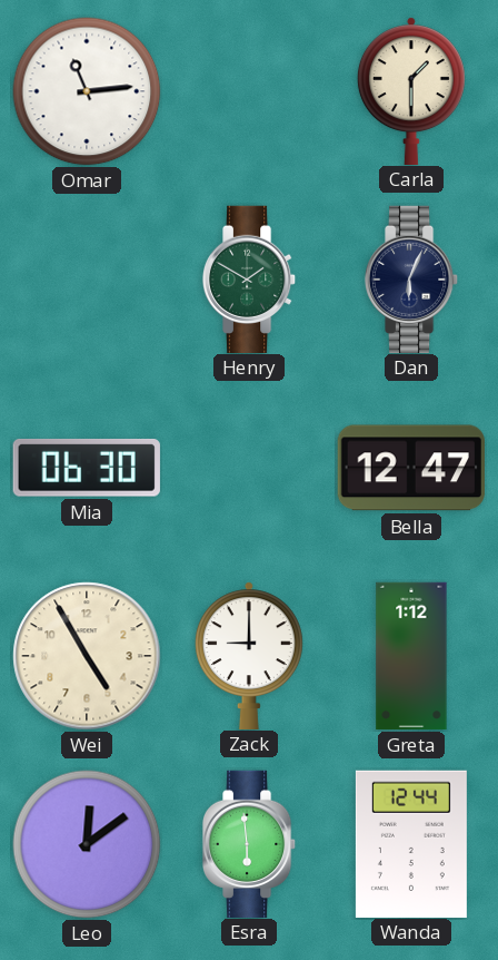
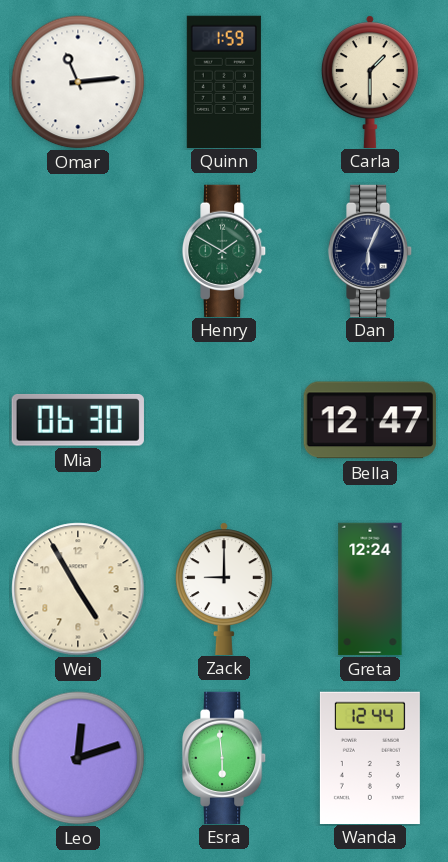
Quinn: none -> 1:59 (224, 81)
Greta: 1:12 -> 12:24 (370, 589)
Leo: 12:09 -> 12:12 (78, 758)
